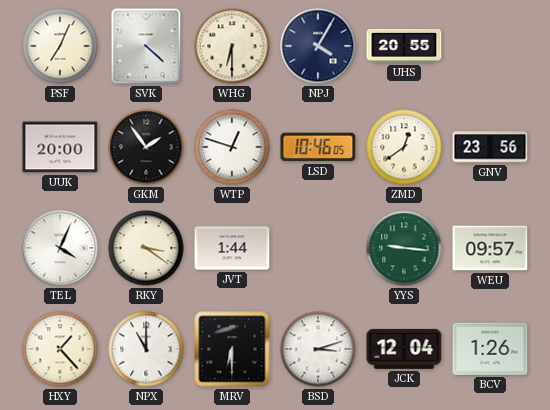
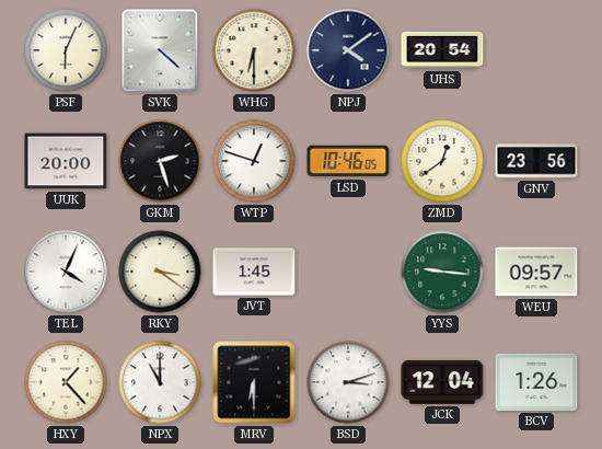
PSF: 7:04 -> 6:04 (66, 50)
NPJ: 4:05 -> 4:09 (348, 50)
UHS: 20:55 -> 20:54 (442, 50)
GKM: 1:54 -> 2:27 (160, 161)
JVT: 1:44 -> 1:45 (254, 272)
